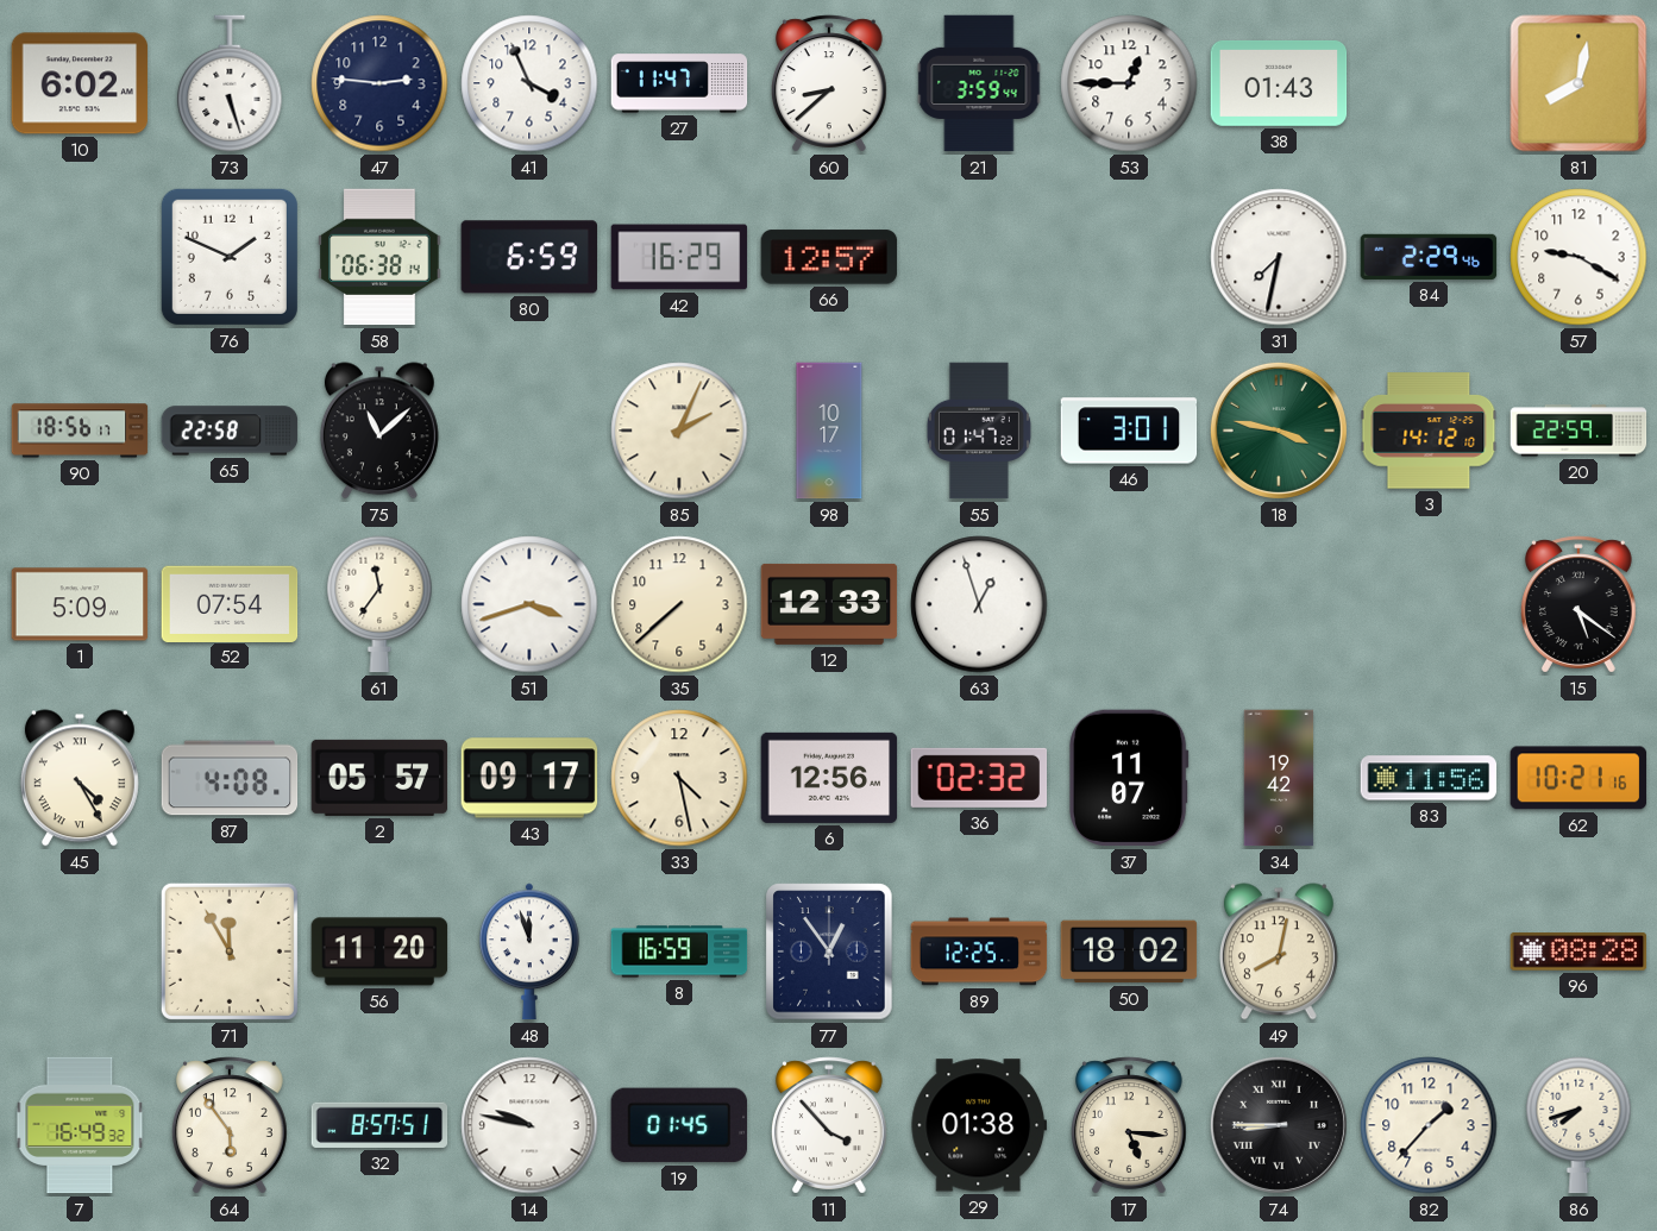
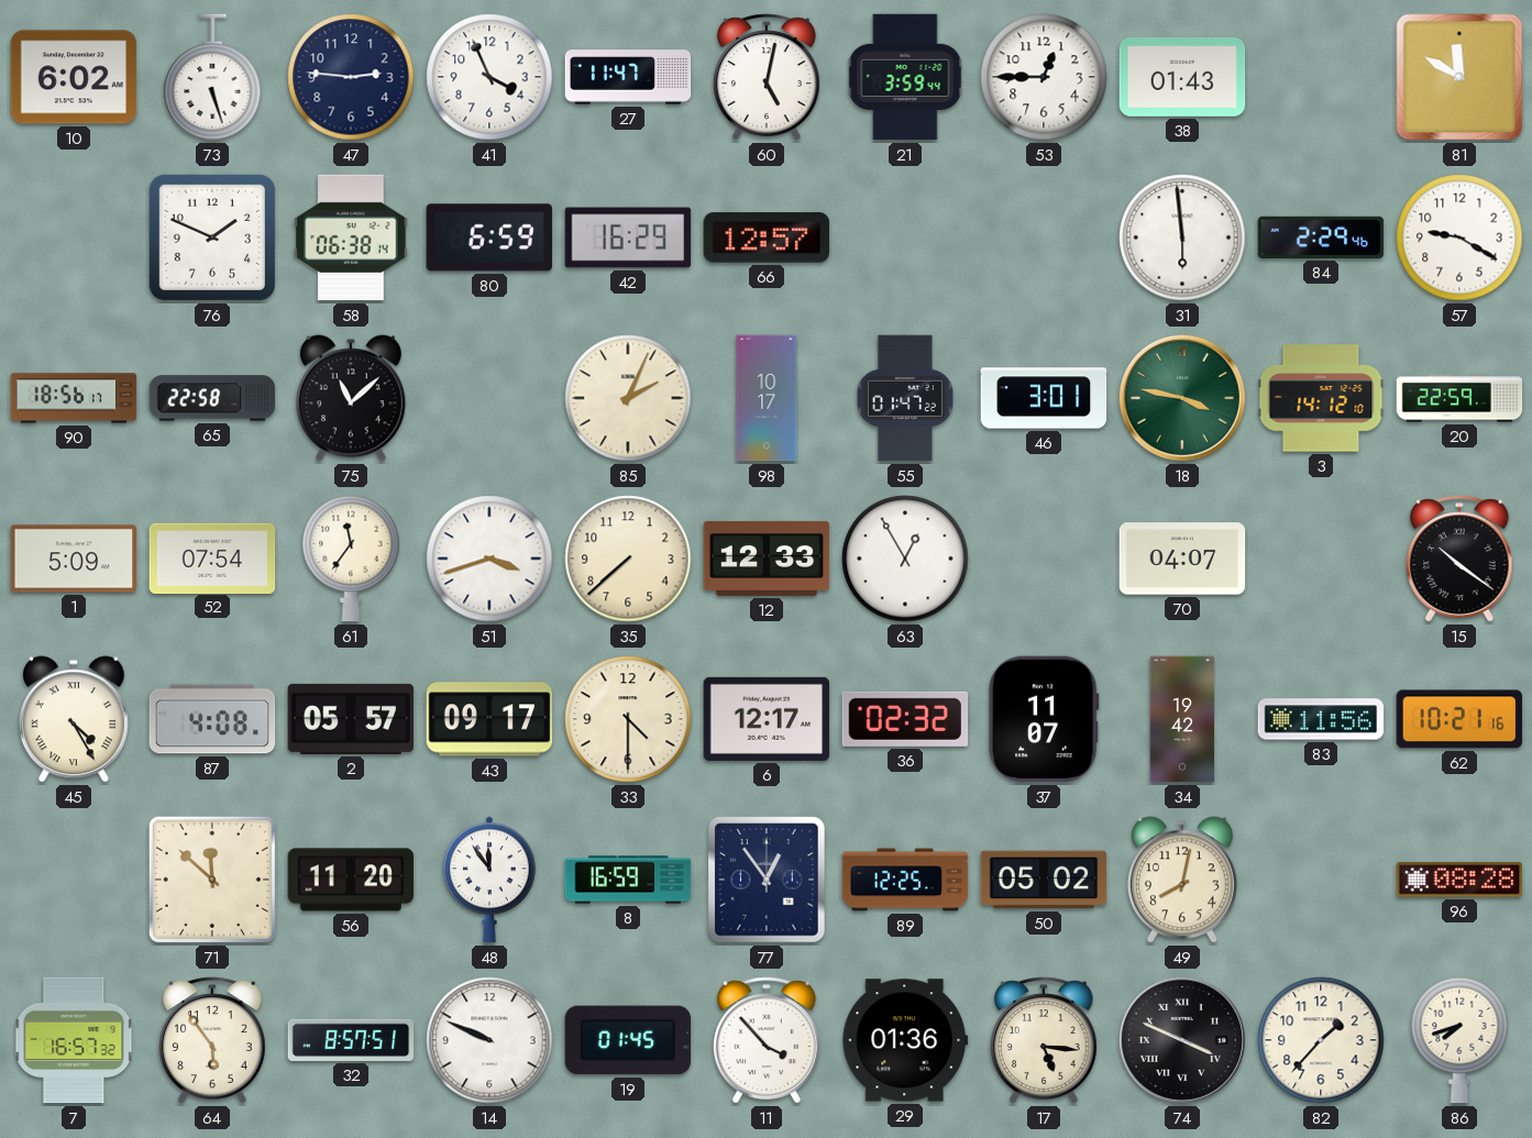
60: 8:38 -> 5:02 (767, 77)
81: 8:02 -> 11:50 (1459, 77)
31: 7:32 -> 5:59 (1182, 237)
63: 12:57 -> 12:55 (905, 559)
70: none -> 04:07 (1182, 559)
15: 5:21 -> 10:21 (1459, 559)
33: 4:28 -> 4:30 (628, 719)
6: 12:56 -> 12:17 (767, 719)
71: 11:55 -> 11:52 (212, 880)
48: 11:57 -> 11:54 (491, 880)
50: 18:02 -> 05:02 (1044, 880)
7: 16:49 -> 16:57 (74, 1040)
14: 9:47 -> 9:49 (489, 1040)
29: 01:38 -> 01:36 (905, 1040)
74: 8:45 -> 3:49 (1182, 1040)
